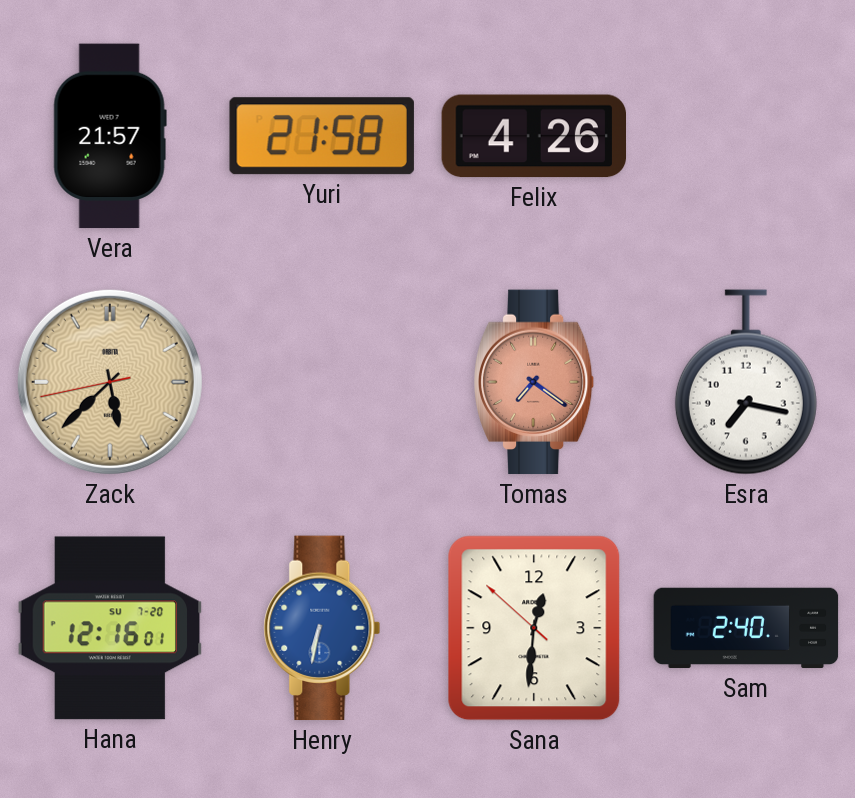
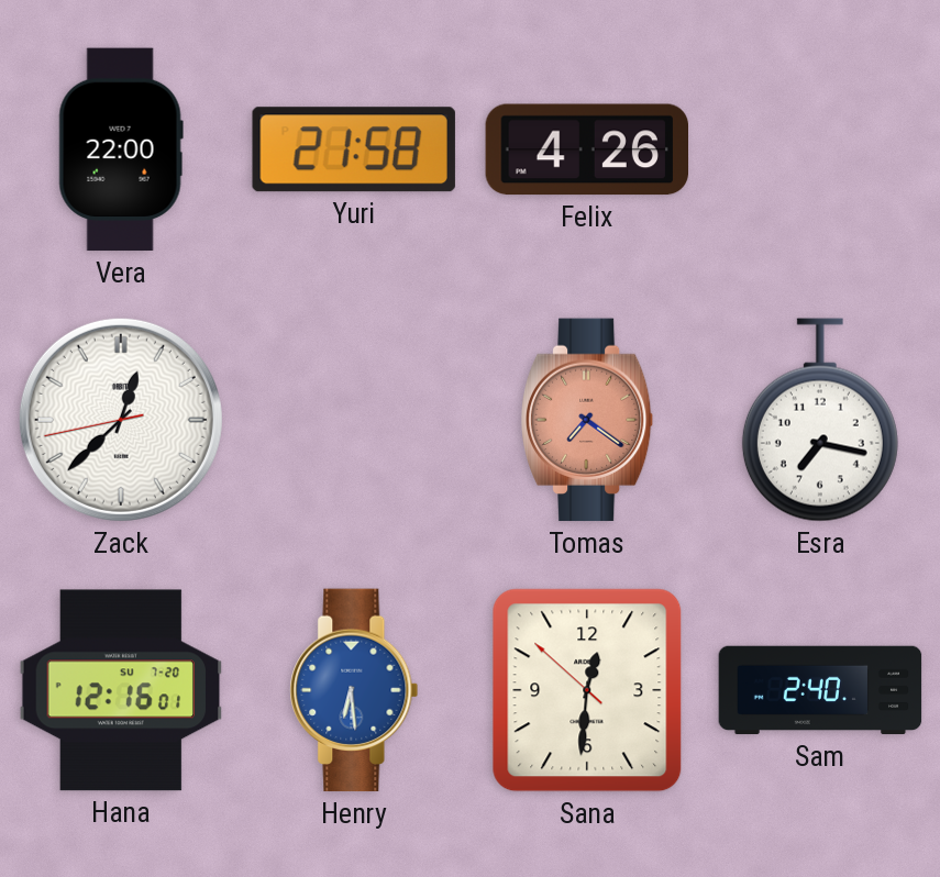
Vera: 21:57 -> 22:00 (121, 149)
Zack: 5:37 -> 12:37 (121, 420)
Zack dial: champagne -> white (121, 420)
Henry: 6:32 -> 6:29 (354, 690)
